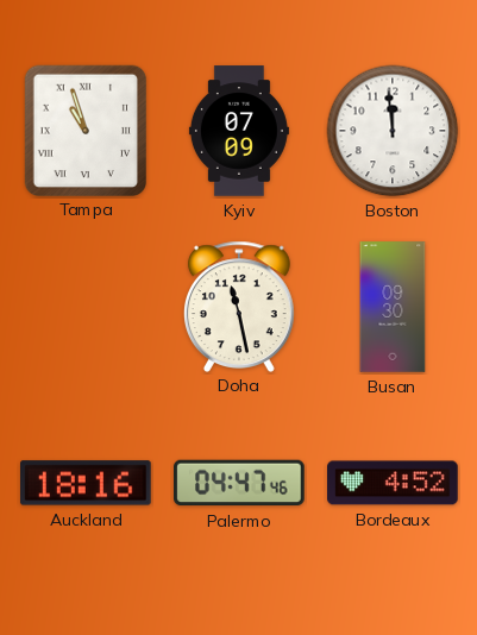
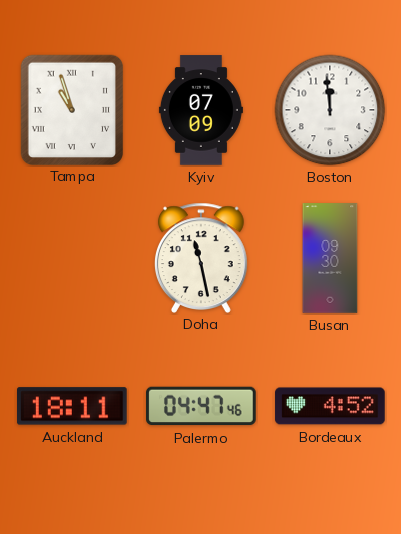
Auckland: 18:16 -> 18:11 (73, 406)
